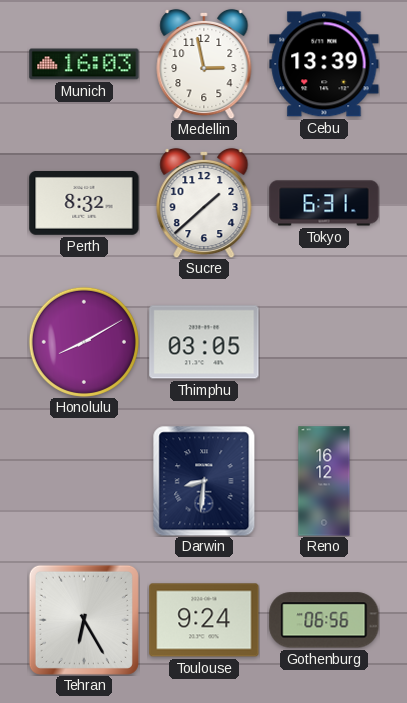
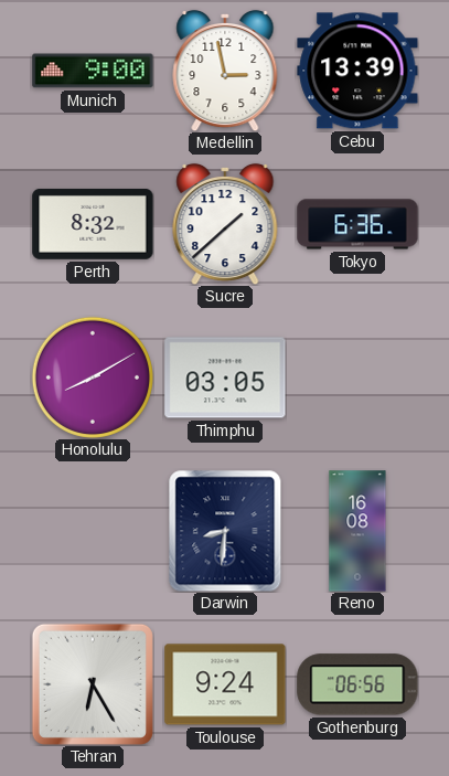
Munich: 16:03 -> 9:00 (93, 71)
Tokyo: 6:31 -> 6:36 (357, 224)
Reno: 16:12 -> 16:08 (357, 531)
